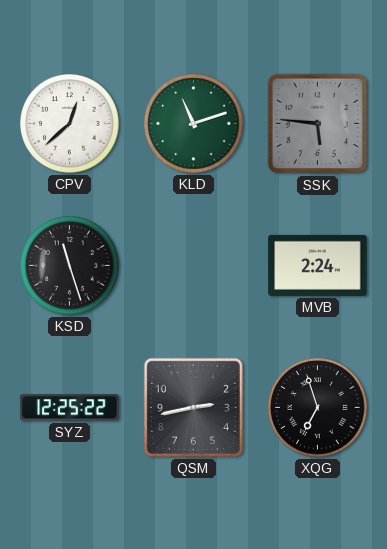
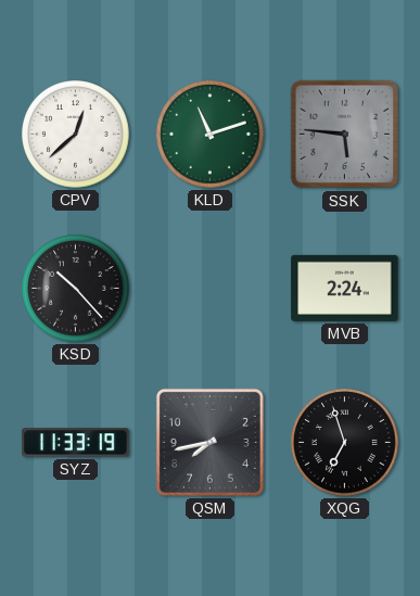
KSD: 11:27 -> 10:23 (76, 289)
SYZ: 12:25 -> 11:33 (76, 443)
QSM: 2:43 -> 7:43 (209, 442)
